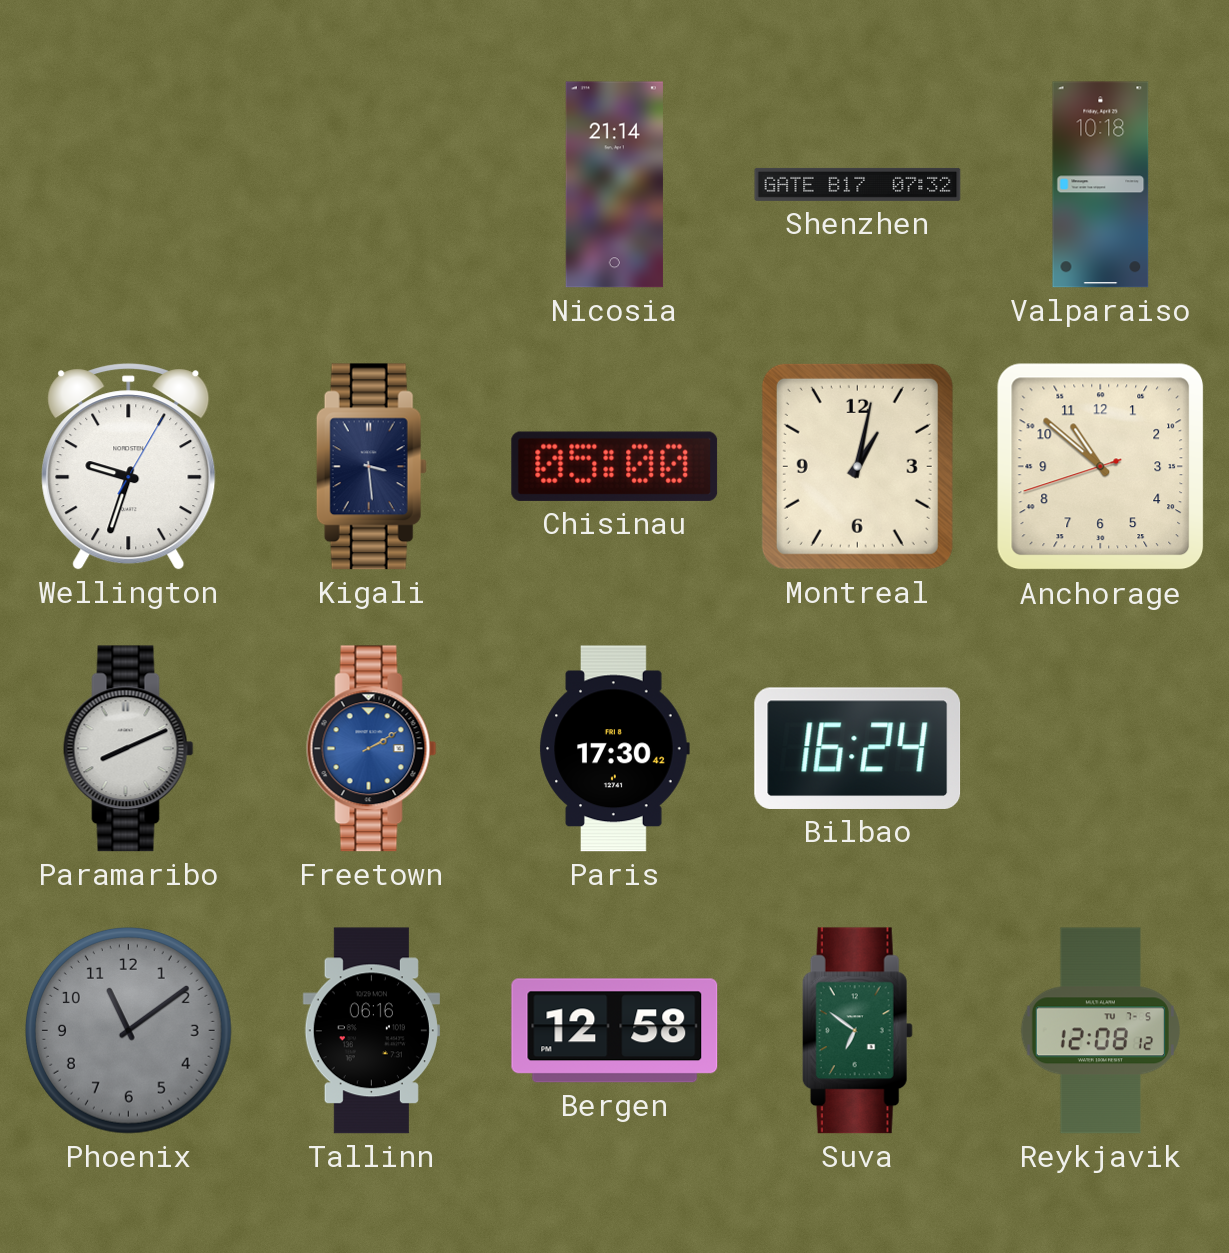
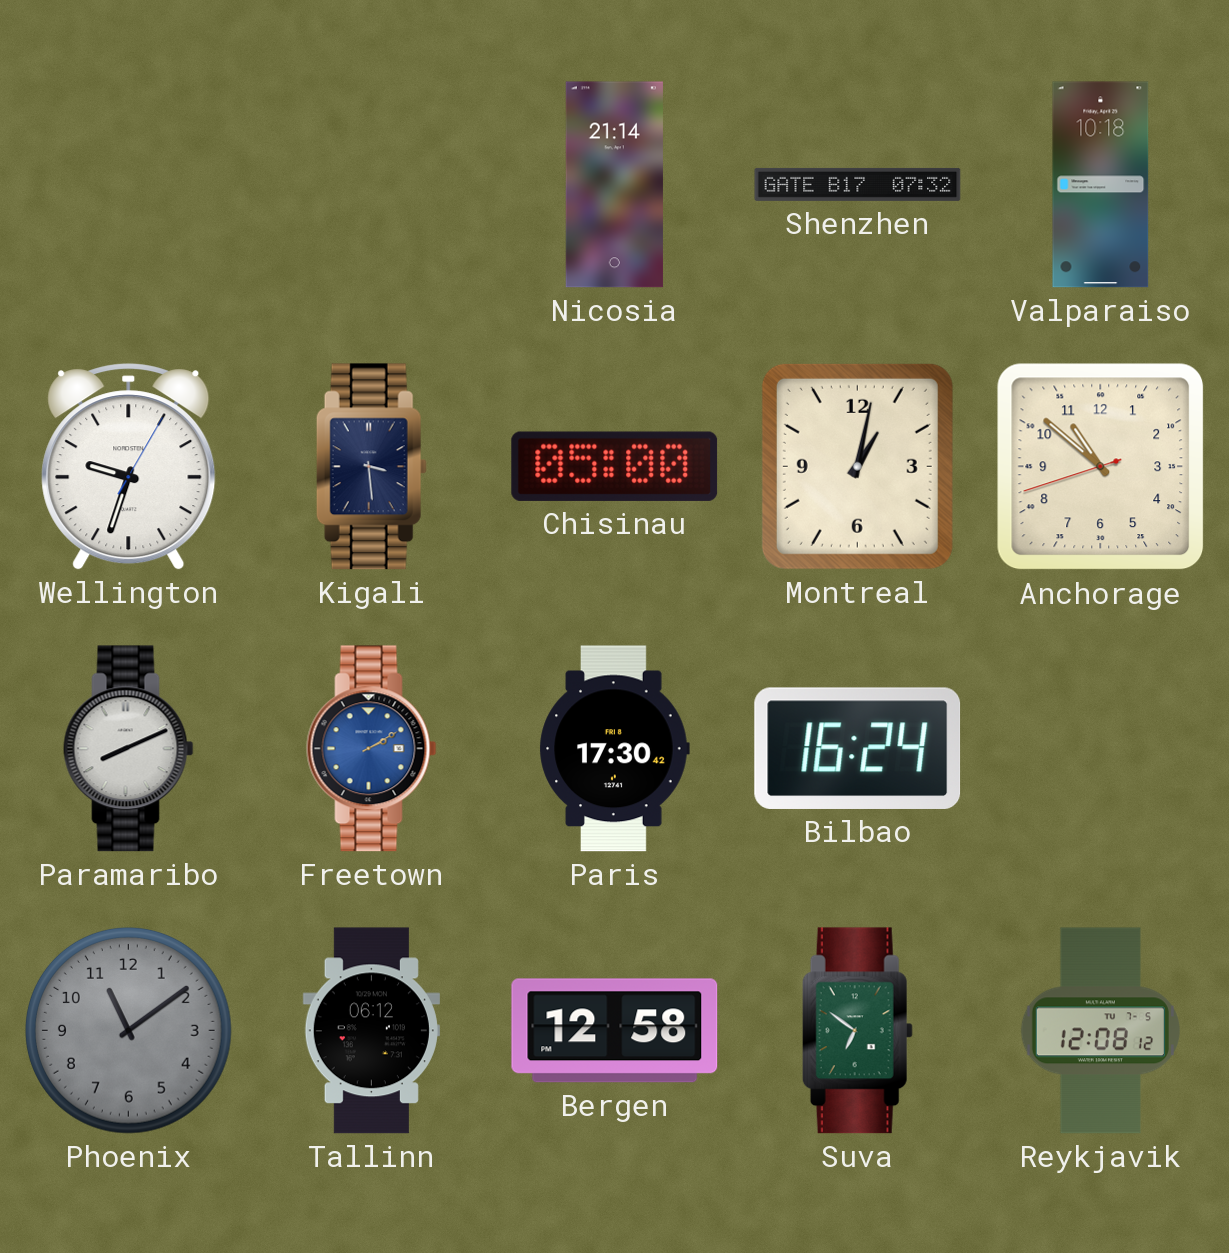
Tallinn: 06:16 -> 06:12 (371, 1031)
